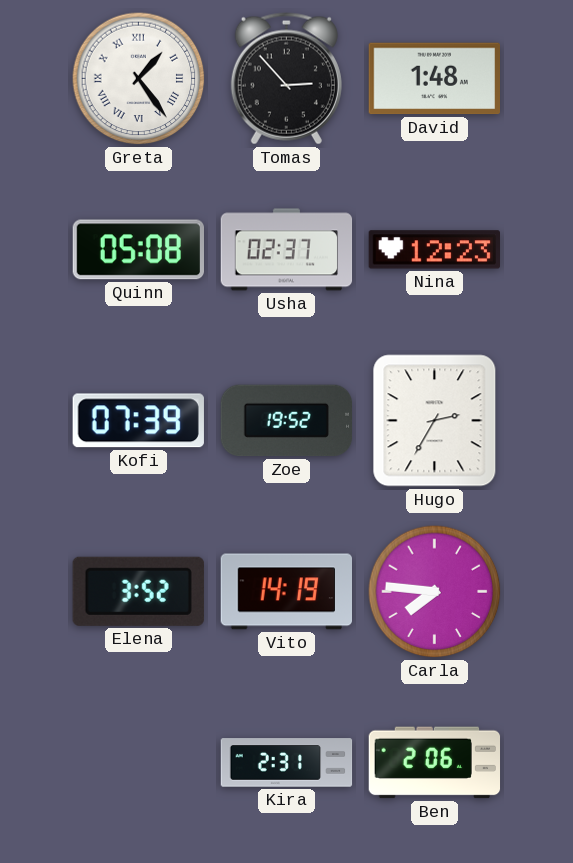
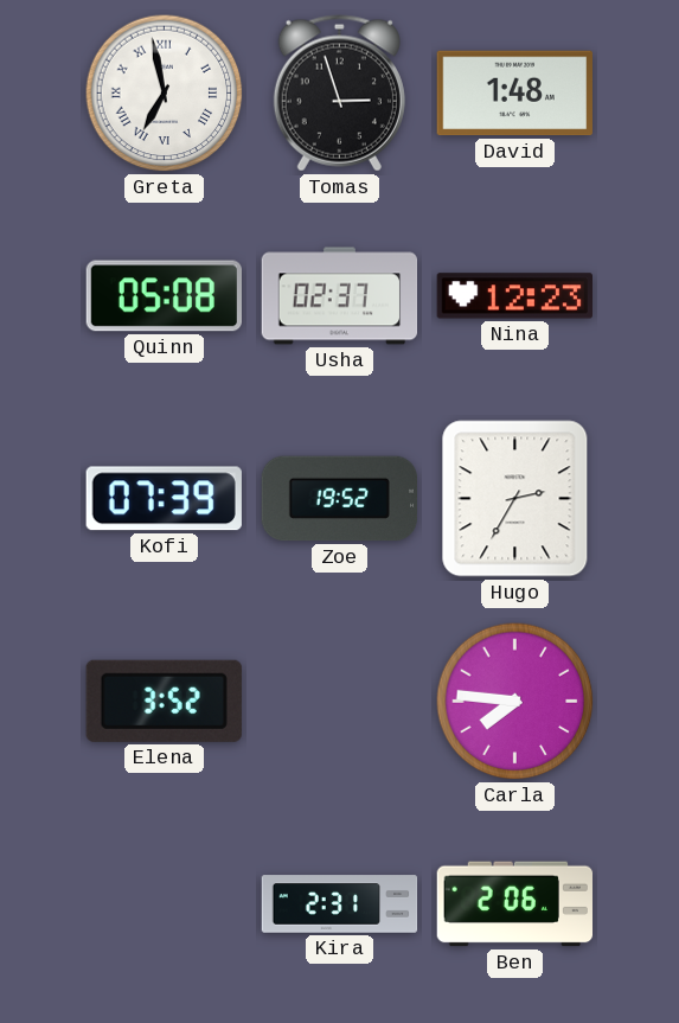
Greta: 1:24 -> 6:58 (165, 94)
Tomas: 2:53 -> 2:57 (339, 94)
Vito: 14:19 -> none (286, 592)
